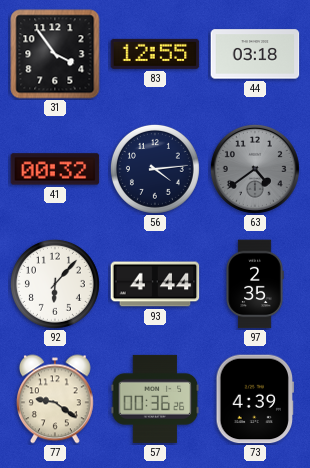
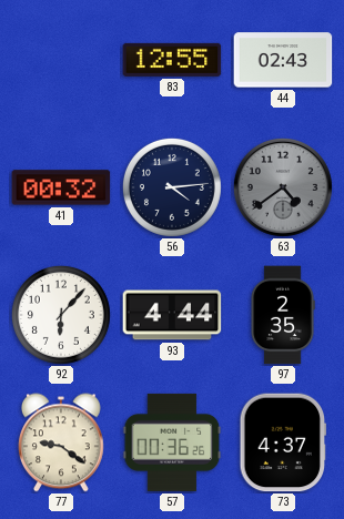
31: 3:54 -> none (55, 54)
44: 03:18 -> 02:43 (283, 60)
73: 4:39 -> 4:37 (282, 442)
